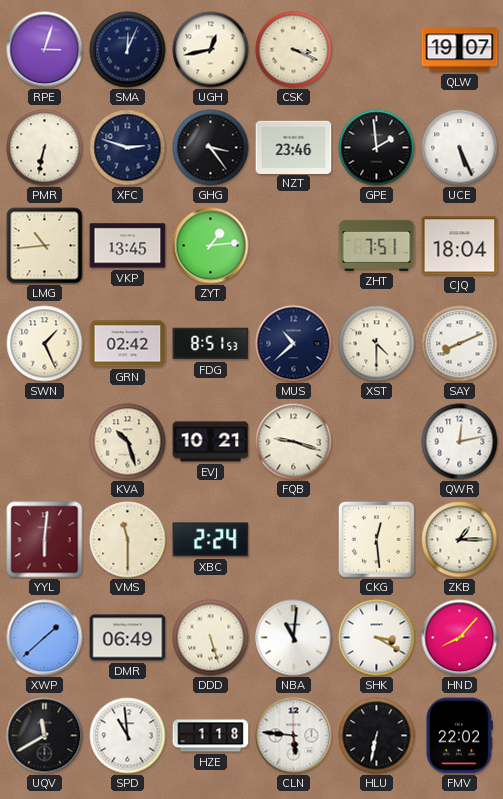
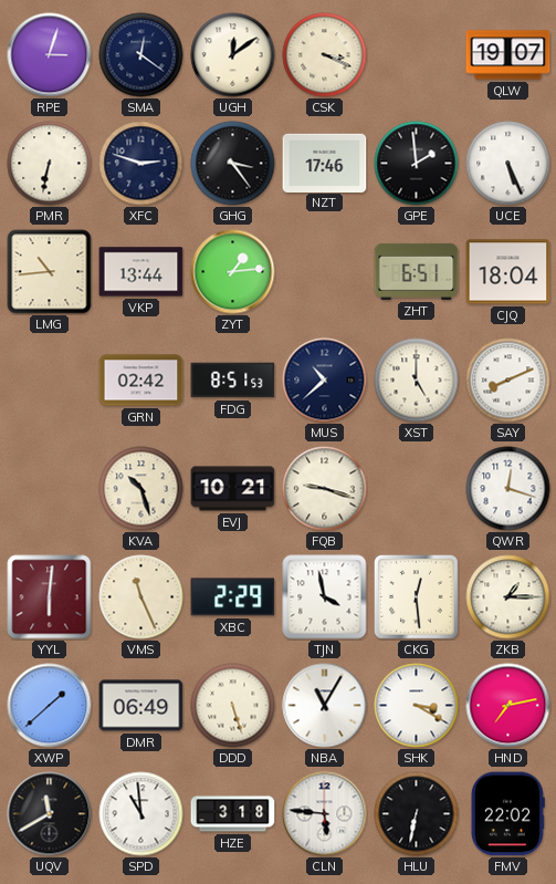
SMA: 12:04 -> 12:21 (141, 55)
UGH: 12:43 -> 12:09 (233, 55)
NZT: 23:46 -> 17:46 (325, 163)
VKP: 13:45 -> 13:44 (141, 272)
ZHT: 7:51 -> 6:51 (417, 271)
SWN: 1:26 -> none (45, 344)
XST: 4:30 -> 5:00 (417, 381)
QWR: 12:13 -> 12:18 (508, 489)
VMS: 11:30 -> 11:26 (141, 597)
XBC: 2:24 -> 2:29 (233, 597)
TJN: none -> 3:58 (325, 597)
NBA: 11:01 -> 11:05 (325, 706)
HND: 8:07 -> 7:13 (508, 706)
HZE: 1:18 -> 3:18 (233, 814)
